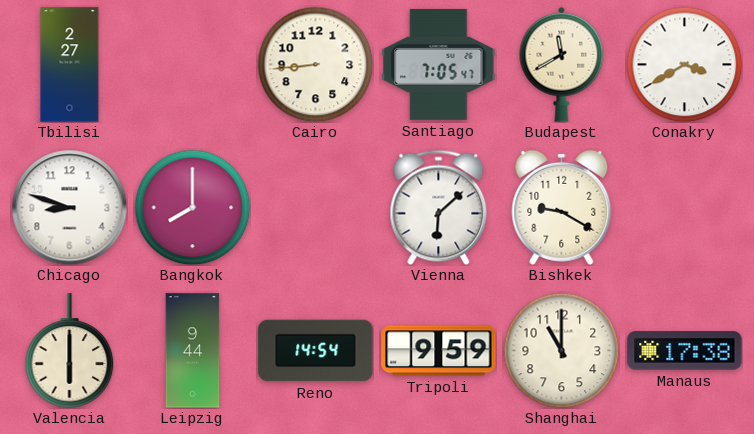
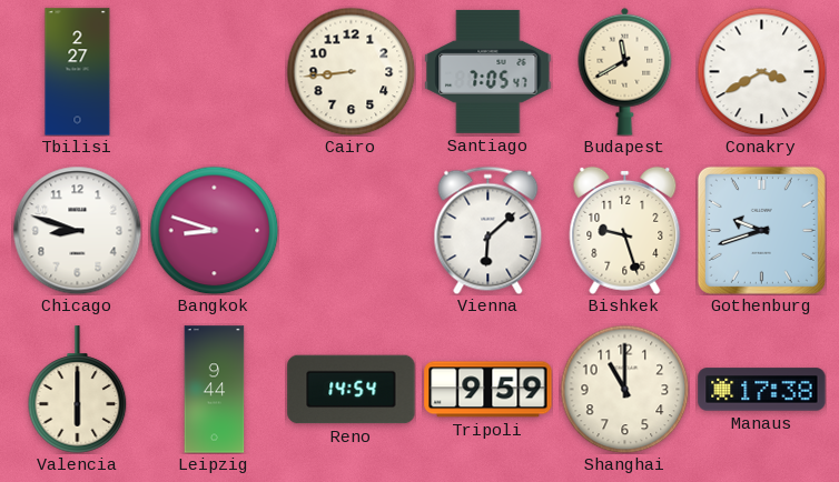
Bangkok: 8:00 -> 8:48 (214, 230)
Bishkek: 9:20 -> 9:27 (625, 230)
Gothenburg: none -> 9:42 (761, 230)
